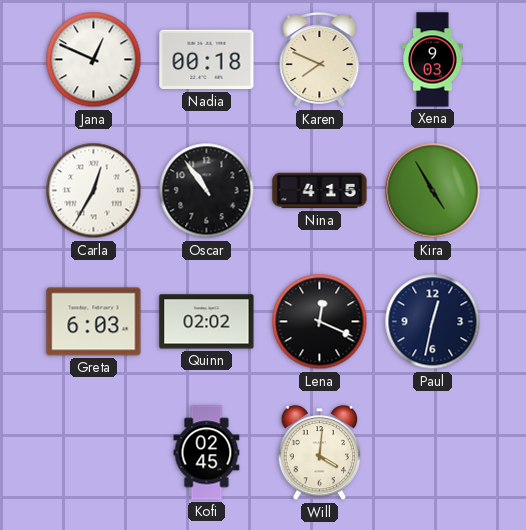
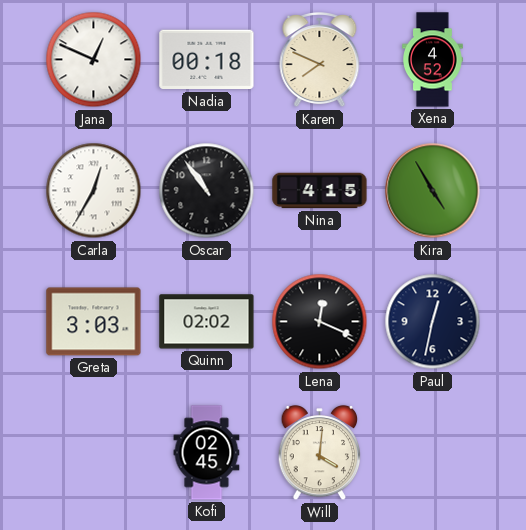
Xena: 9:03 -> 4:52 (433, 60)
Greta: 6:03 -> 3:03 (94, 322)
